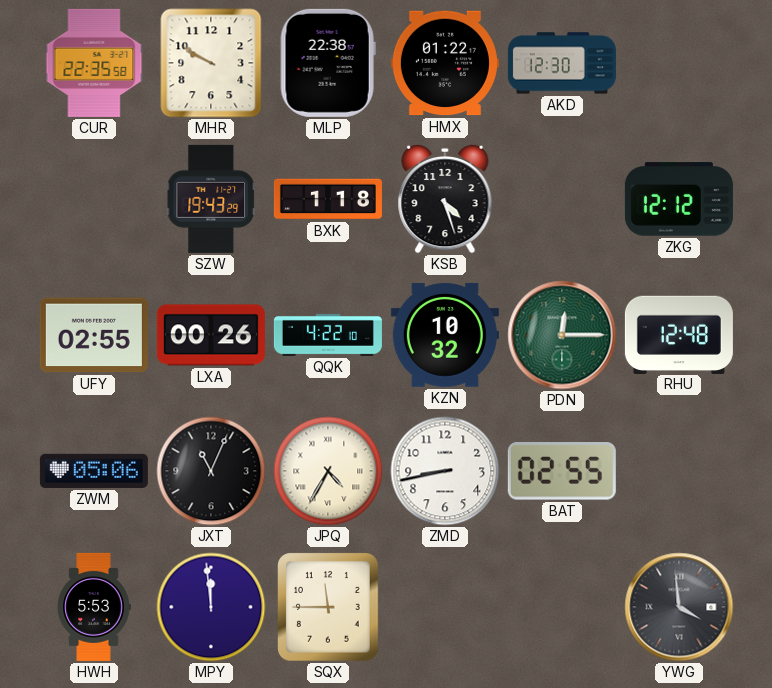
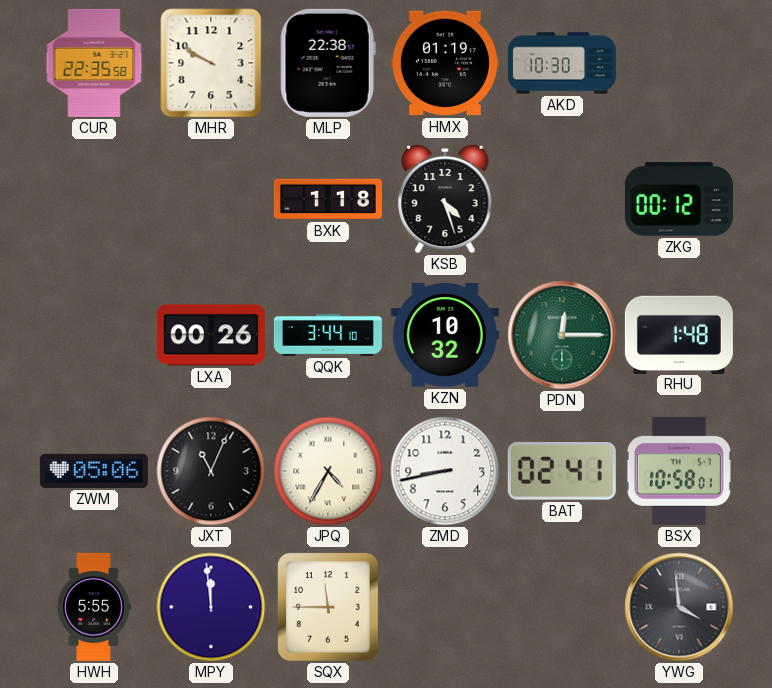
HMX: 01:22 -> 01:19 (445, 63)
AKD: 12:30 -> 10:30 (562, 63)
SZW: 19:43 -> none (210, 199)
ZKG: 12:12 -> 00:12 (679, 199)
UFY: 02:55 -> none (94, 335)
QQK: 4:22 -> 3:44 (328, 335)
RHU: 12:48 -> 1:48 (679, 334)
BAT: 02:55 -> 02:41 (562, 472)
BSX: none -> 10:58 (679, 471)
HWH: 5:53 -> 5:55 (94, 607)
